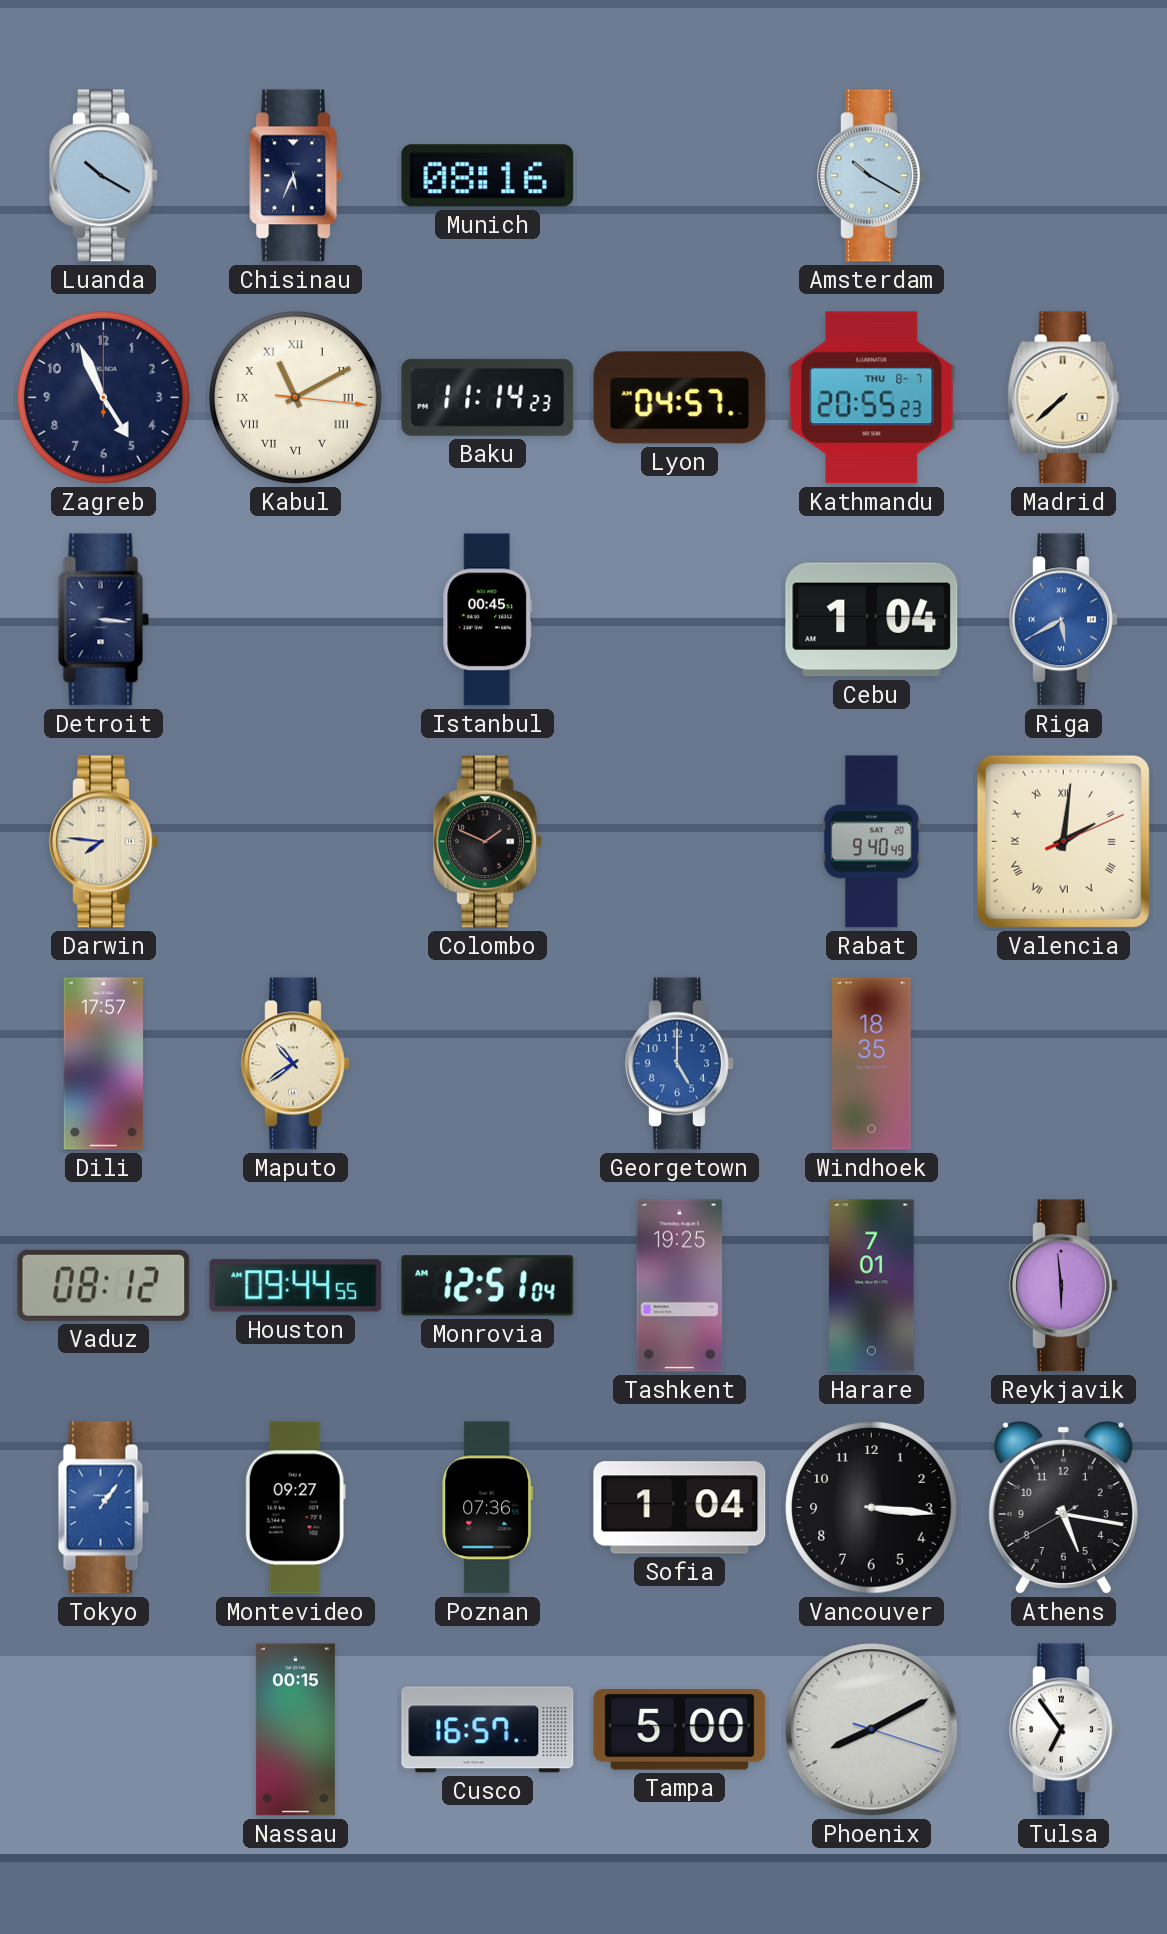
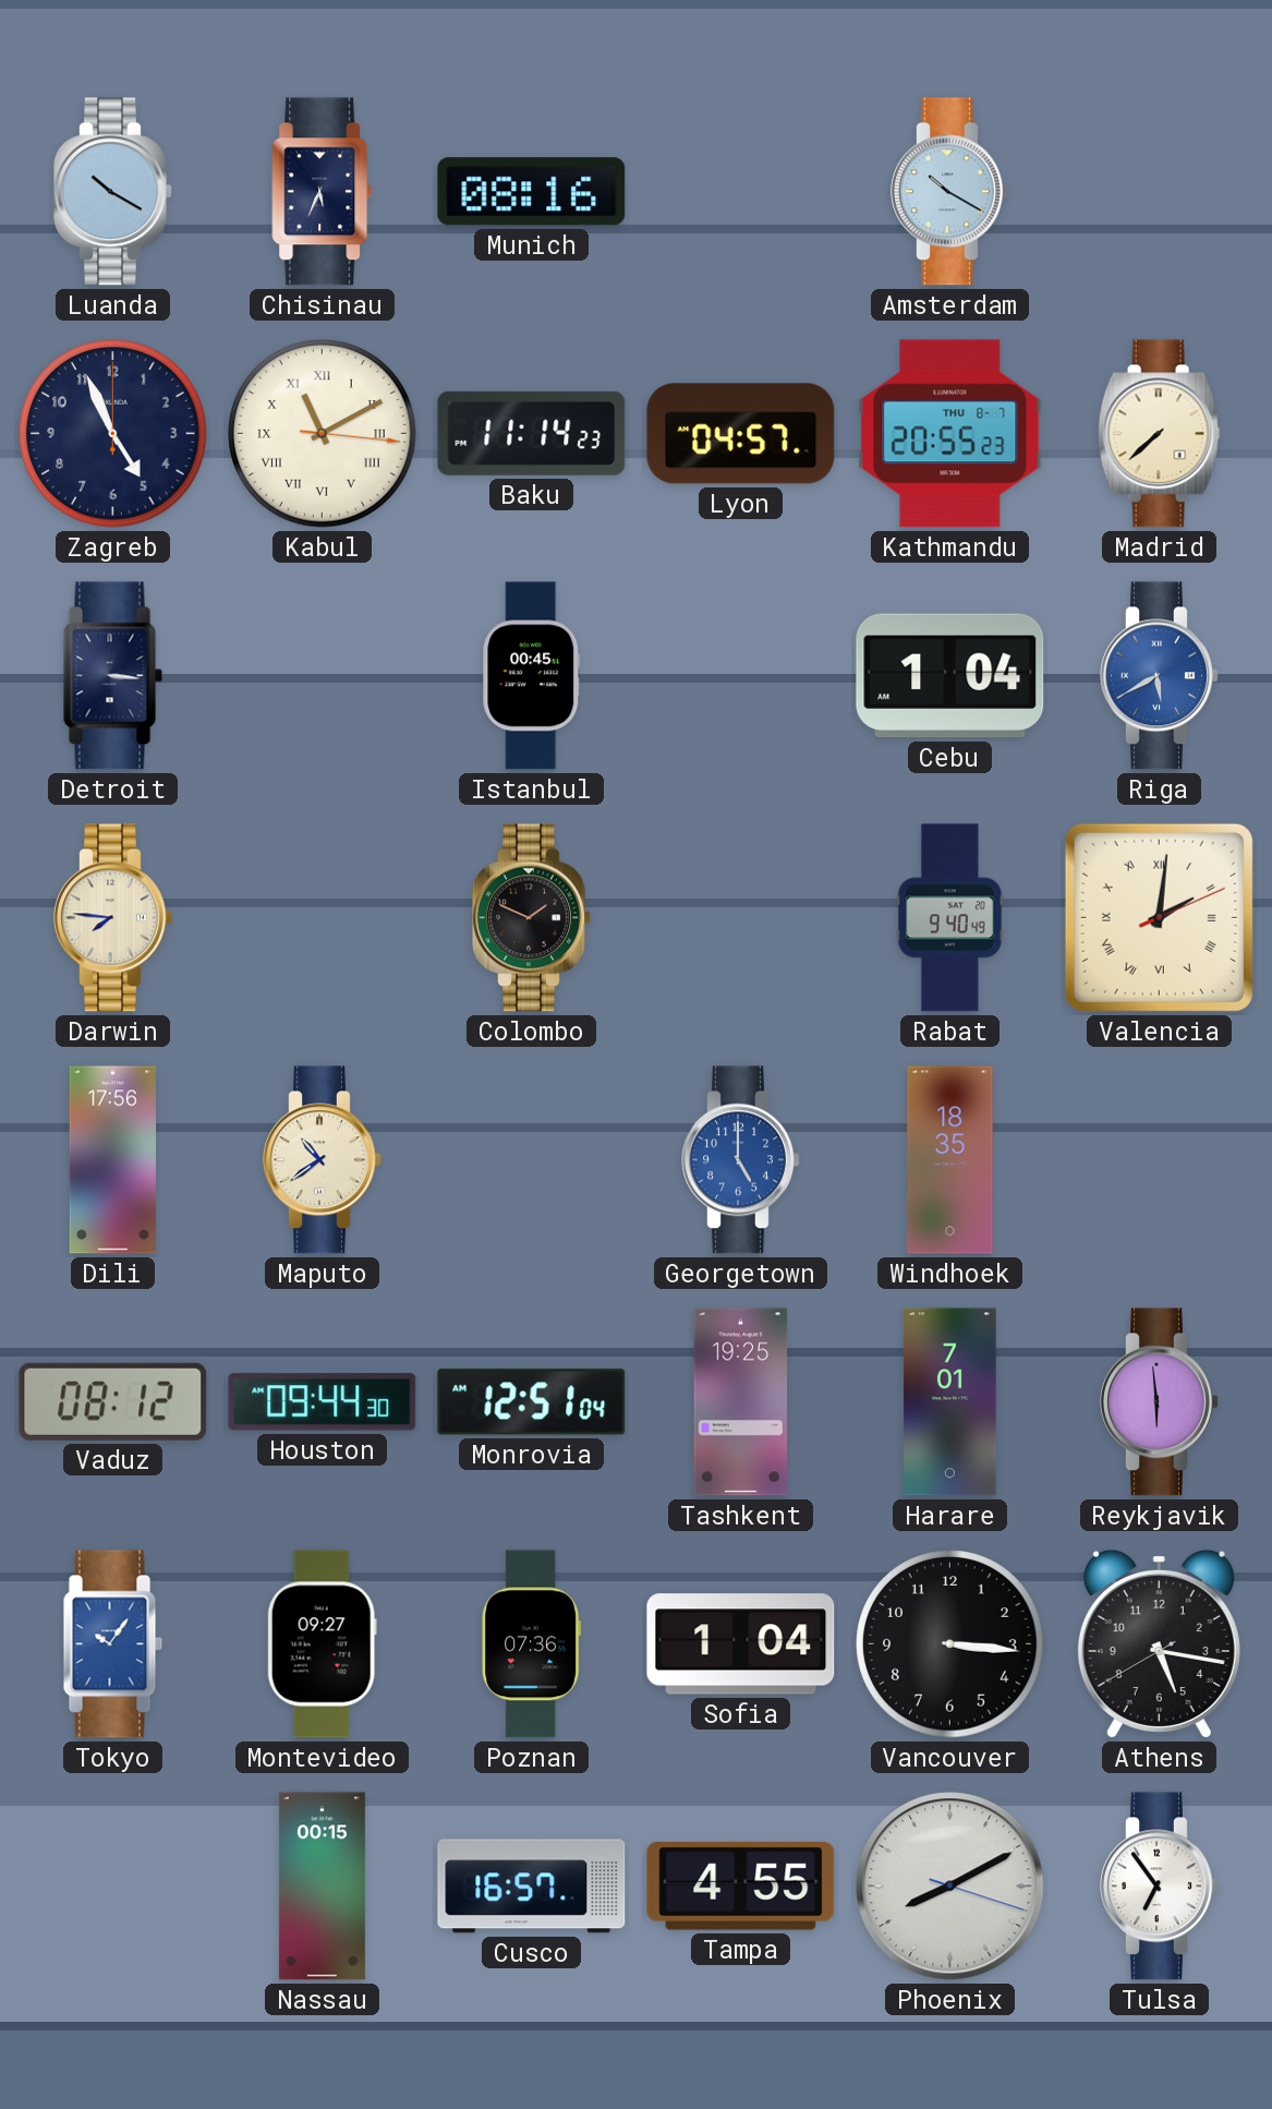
Dili: 17:57 -> 17:56 (113, 1160)
Houston: 09:44:55 -> 09:44:30 (323, 1402)
Tokyo: 1:06 -> 10:06 (113, 1644)
Tampa: 5:00 -> 4:55 (741, 1887)
